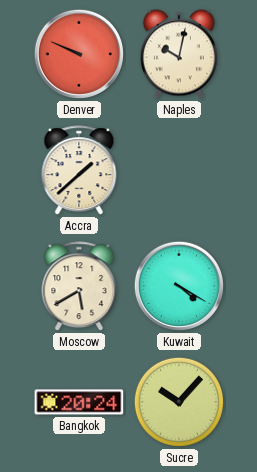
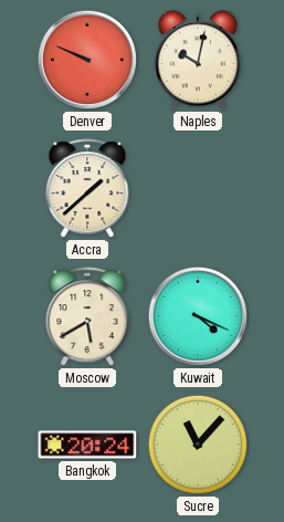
Kuwait: 4:20 -> 4:19 (198, 316)
Sucre: 10:07 -> 11:07 (198, 445)
